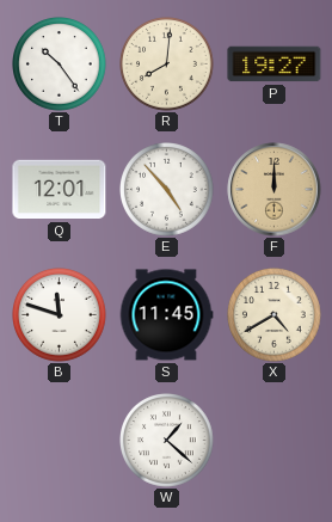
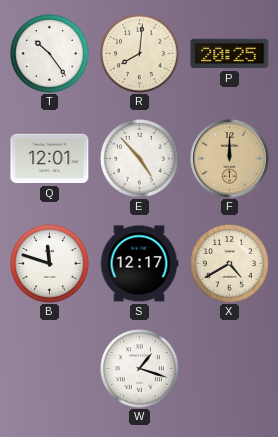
P: 19:27 -> 20:25 (230, 54)
S: 11:45 -> 12:17 (139, 264)
W: 1:22 -> 1:18 (140, 369)
